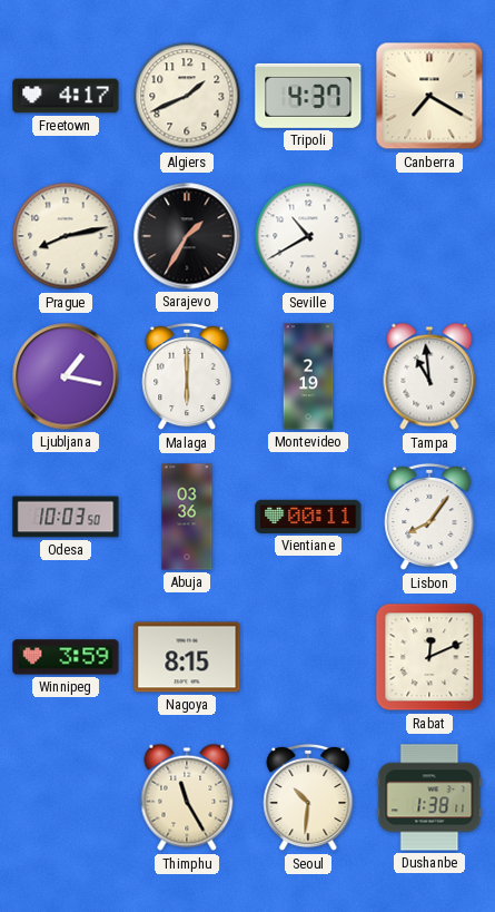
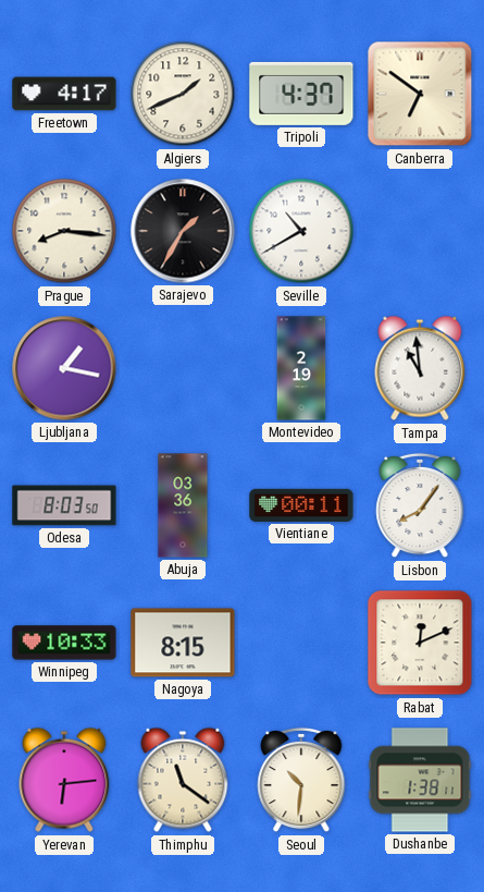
Canberra: 7:20 -> 6:51 (420, 94)
Prague: 8:13 -> 8:16 (64, 231)
Malaga: 6:00 -> none (187, 376)
Odesa: 10:03 -> 8:03 (64, 505)
Winnipeg: 3:59 -> 10:33 (64, 643)
Yerevan: none -> 6:14 (64, 780)
Thimphu: 11:25 -> 11:21 (183, 780)
